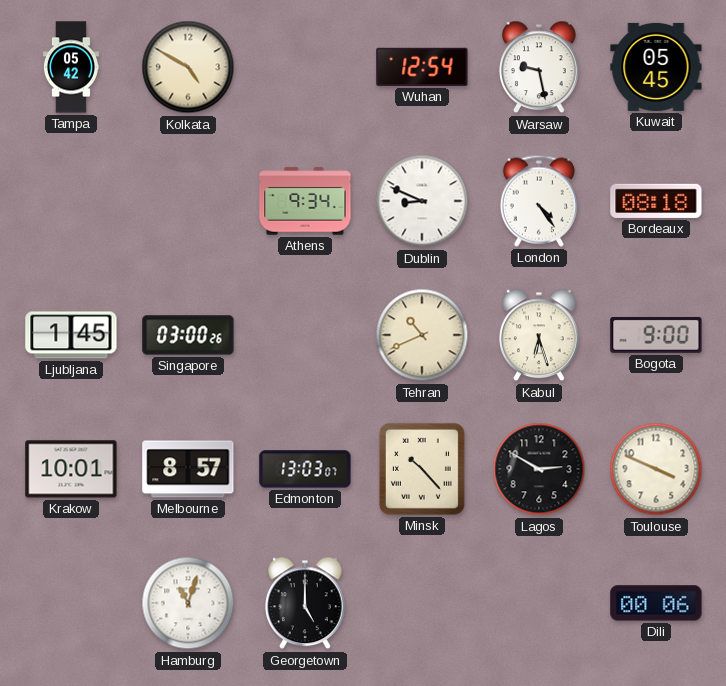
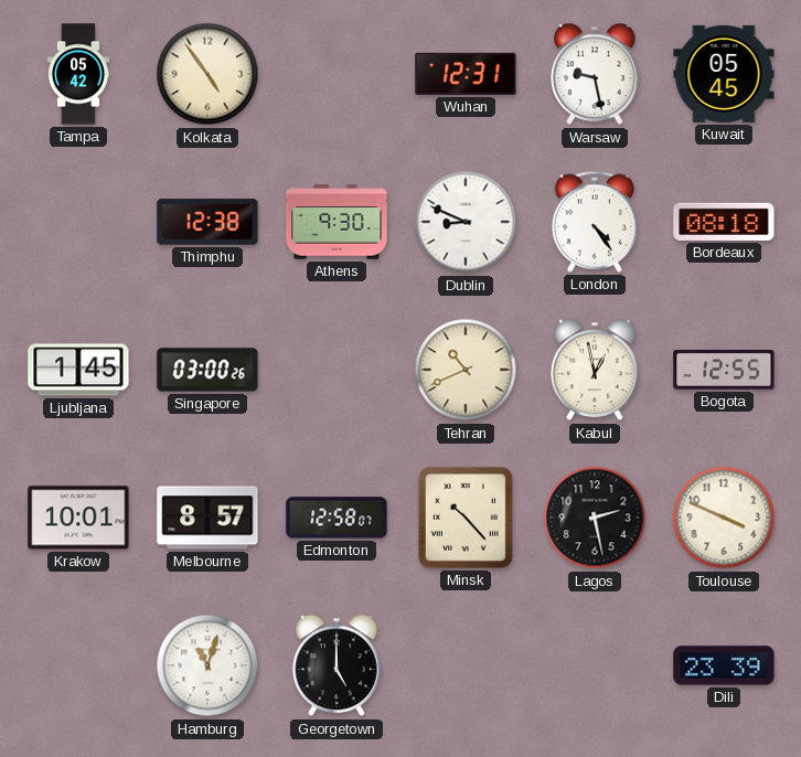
Kolkata: 4:50 -> 4:54 (207, 74)
Wuhan: 12:54 -> 12:31 (466, 74)
Thimphu: none -> 12:38 (207, 222)
Athens: 9:34 -> 9:30 (337, 222)
Kabul: 6:27 -> 12:58 (595, 370)
Bogota: 9:00 -> 12:55 (724, 371)
Edmonton: 13:03 -> 12:58 (337, 518)
Lagos: 2:50 -> 2:28 (595, 518)
Dili: 00:06 -> 23:39 (724, 665)
